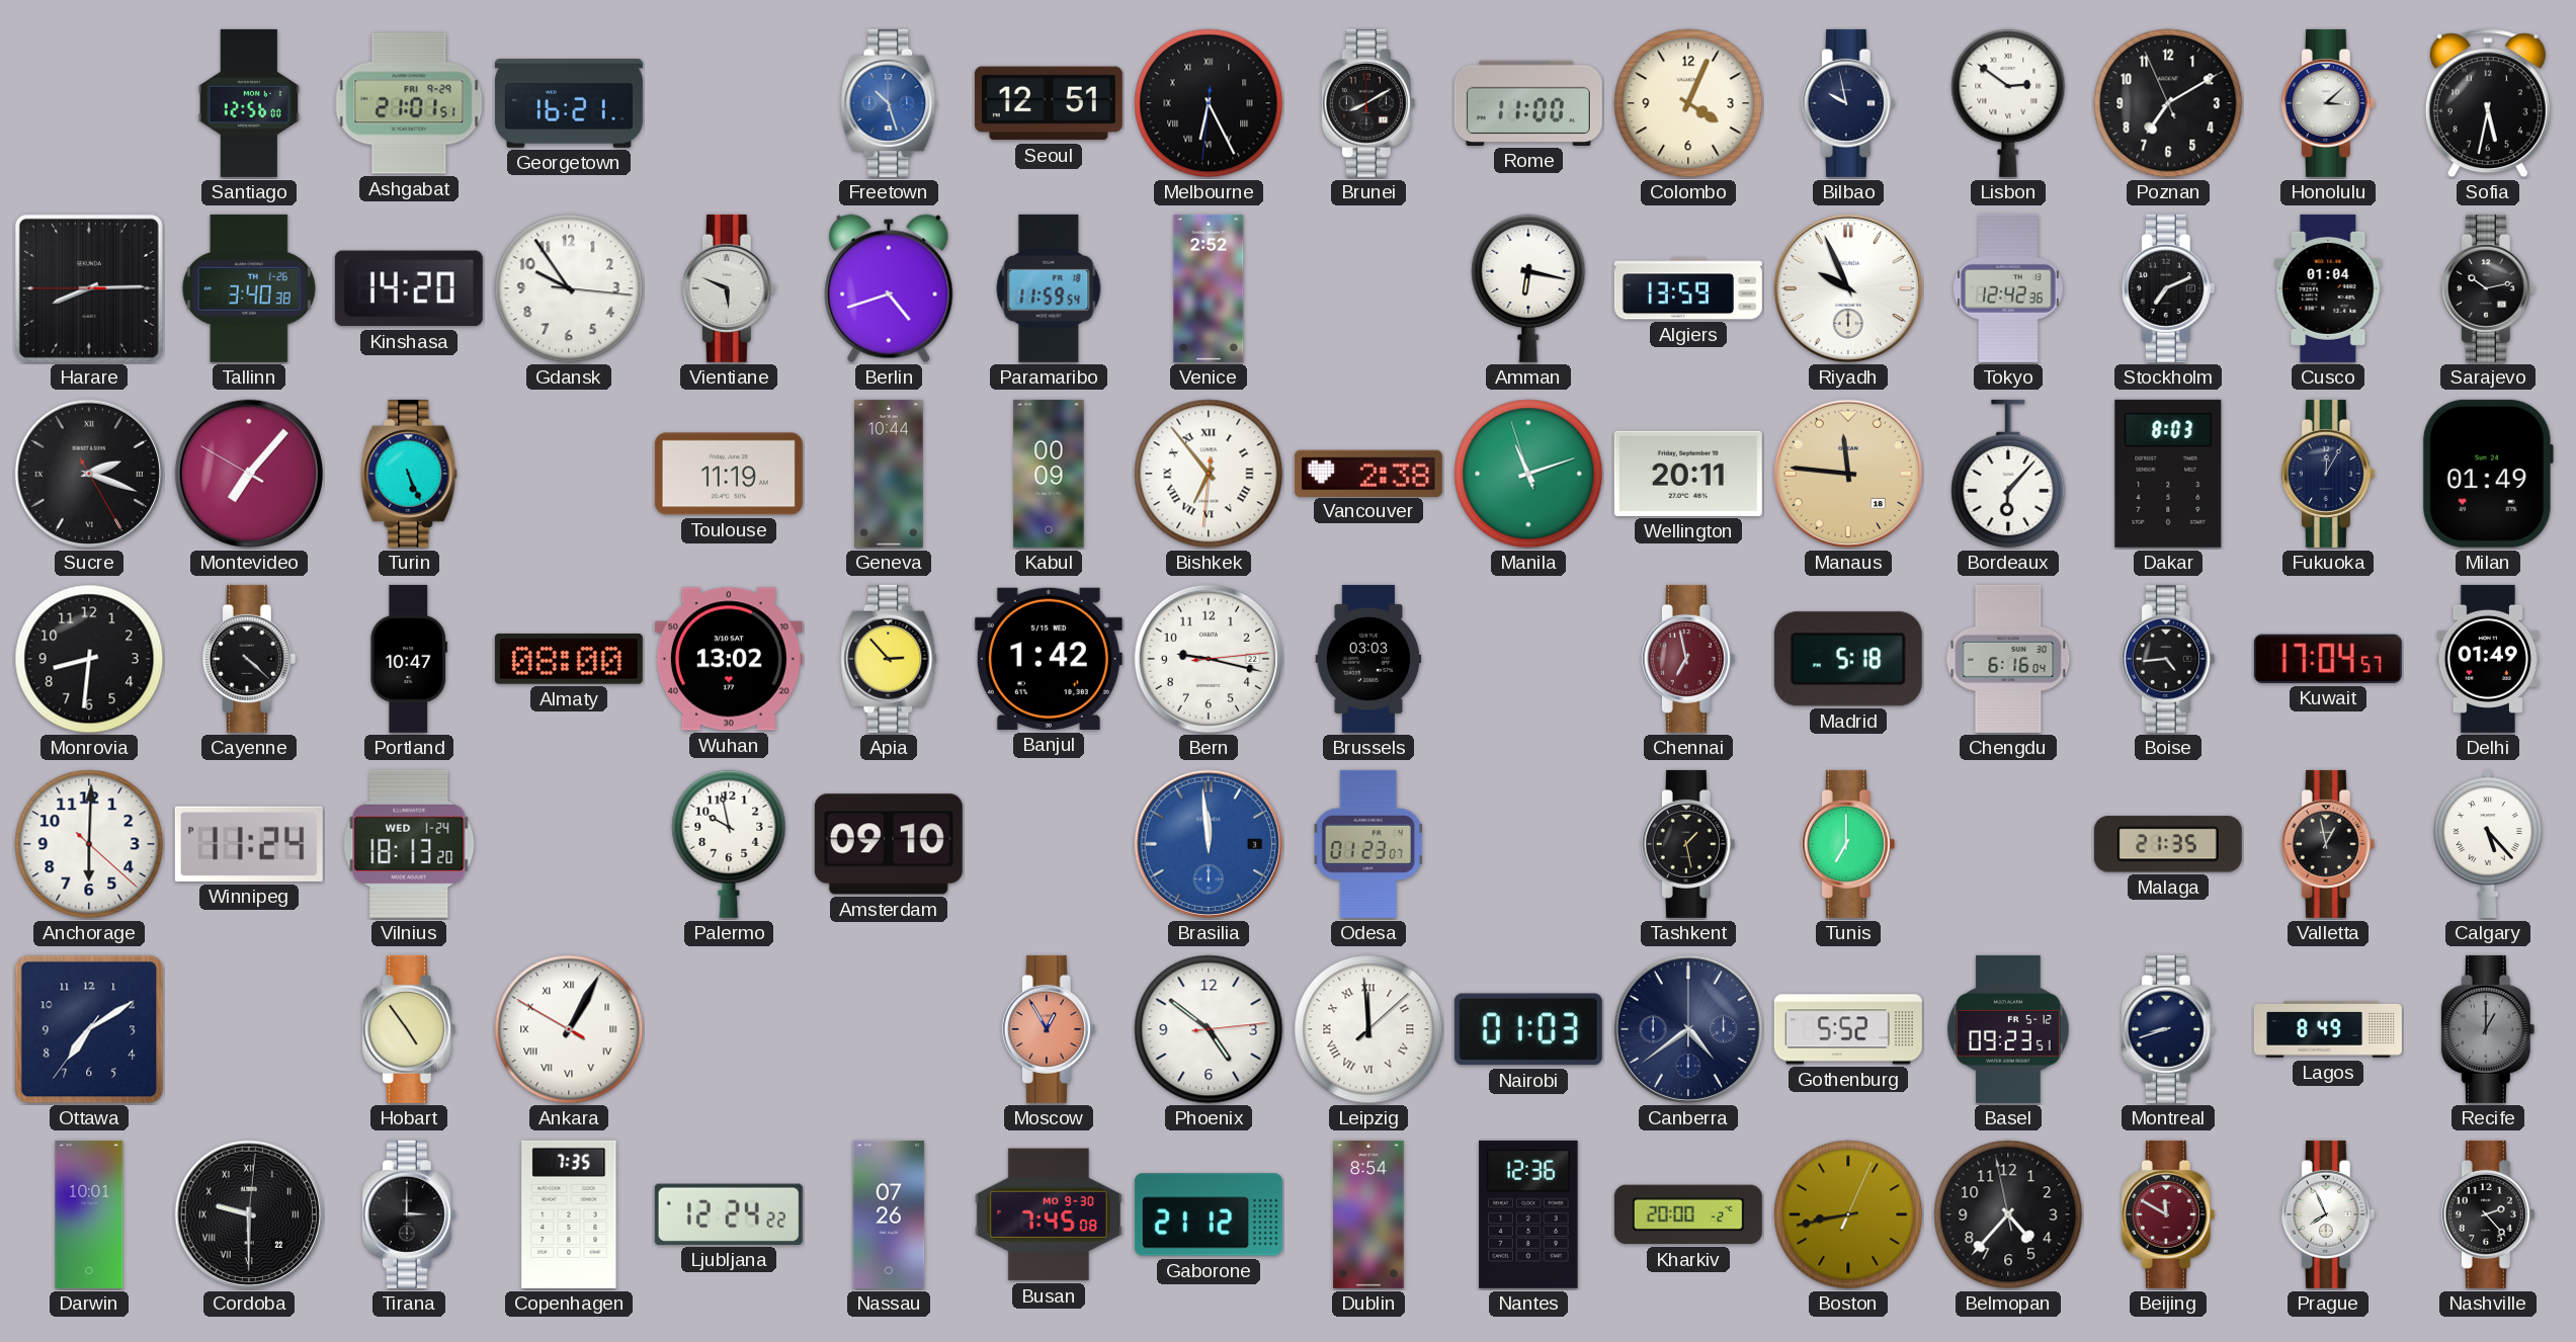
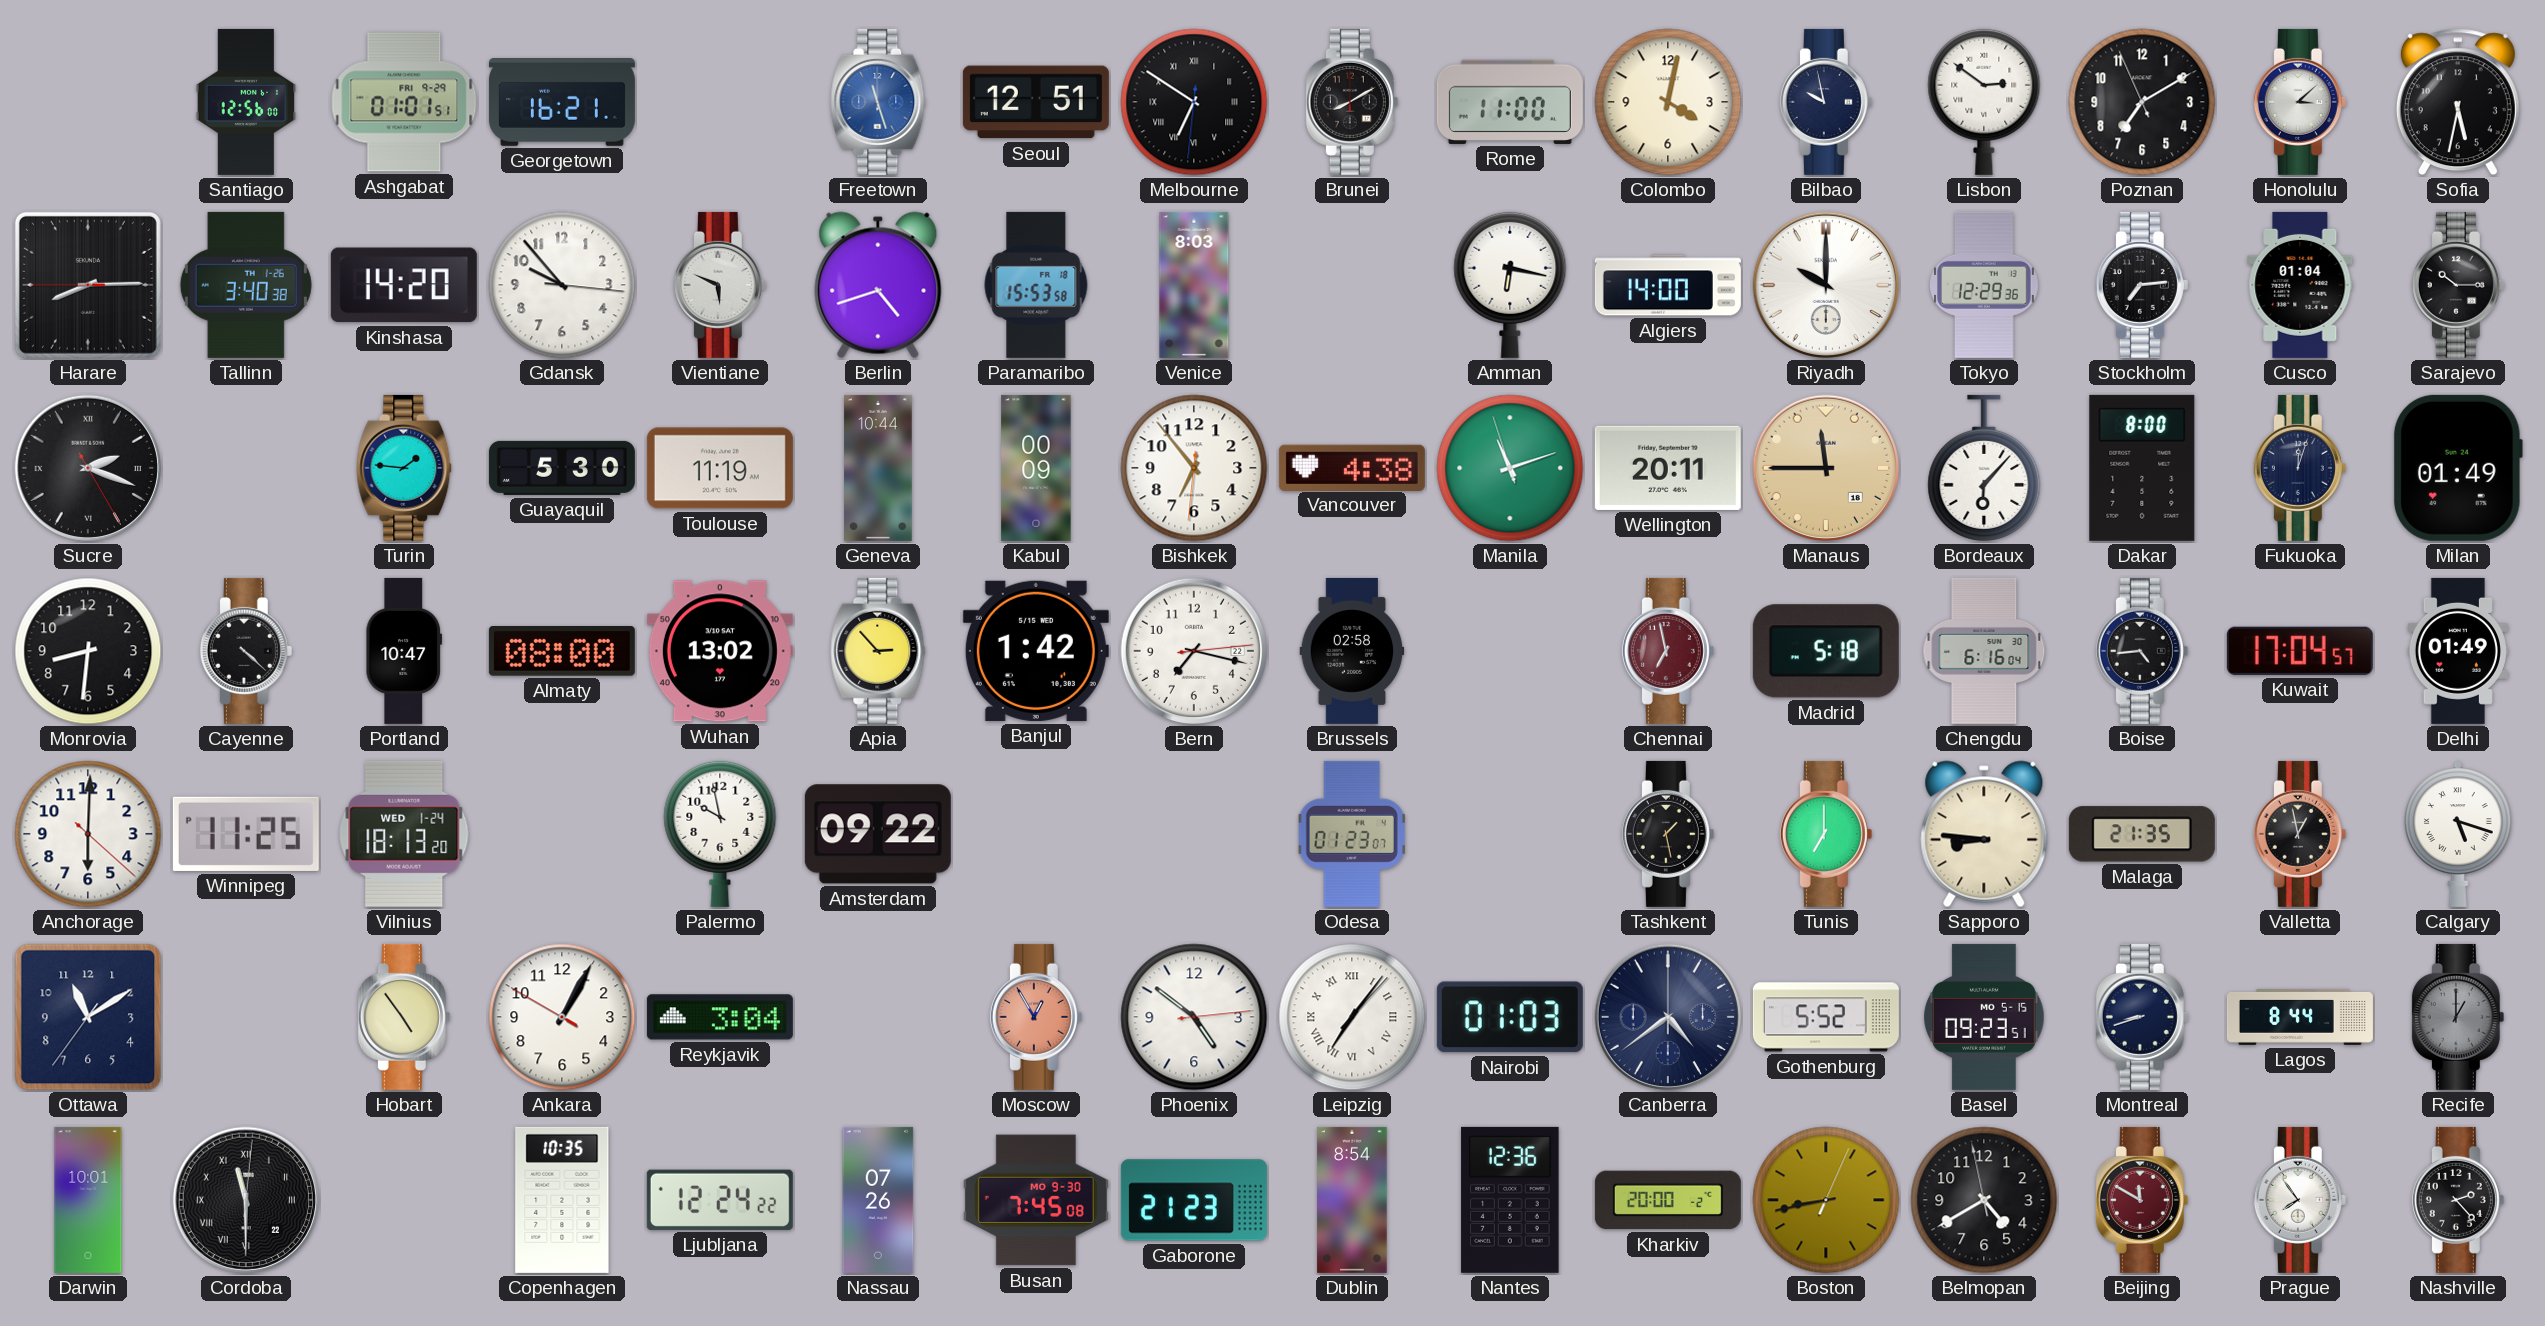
Ashgabat: 21:01 -> 01:01 (404, 102)
Freetown: 10:27 -> 11:27 (878, 102)
Melbourne: 6:25 -> 6:50 (1194, 102)
Colombo: 4:04 -> 4:02 (1668, 102)
Gdansk: 9:54 -> 9:53 (562, 285)
Paramaribo: 11:59 -> 15:53 (1036, 285)
Venice: 2:52 -> 8:03 (1194, 285)
Algiers: 13:59 -> 14:00 (1668, 285)
Riyadh: 9:56 -> 10:00 (1826, 285)
Tokyo: 12:42 -> 12:29 (1984, 285)
Stockholm: 7:11 -> 7:14 (2142, 285)
Sarajevo: 10:13 -> 10:15 (2458, 285)
Montevideo: 7:06 -> none (249, 474)
Turin: 5:26 -> 1:46 (404, 468)
Guayaquil: none -> 5:30 (562, 468)
Bishkek numerals: Roman -> Arabic (1194, 468)
Vancouver: 2:38 -> 4:38 (1352, 467)
Manaus: 11:46 -> 11:45 (1826, 468)
Dakar: 8:03 -> 8:00 (2142, 468)
Fukuoka: 12:05 -> 12:03 (2300, 468)
Bern: 9:17 -> 7:17 (1194, 651)
Brussels: 03:03 -> 02:58 (1352, 651)
Winnipeg: 11:24 -> 11:25 (246, 834)
Amsterdam: 09:10 -> 09:22 (878, 834)
Brasilia: 11:59 -> none (1209, 844)
Sapporo: none -> 8:46 (1984, 834)
Calgary: 5:23 -> 5:18 (2458, 834)
Ottawa: 7:09 -> 11:09 (88, 1017)
Ankara numerals: Roman -> Arabic (562, 1017)
Reykjavik: none -> 3:04 (720, 1017)
Leipzig: 11:59 -> 7:06 (1352, 1017)
Basel date: FR 5-12 -> MO 5-15 (1984, 1017)
Lagos: 8:49 -> 8:44 (2300, 1017)
Cordoba: 9:30 -> 11:30 (246, 1200)
Tirana: 3:00 -> none (409, 1214)
Copenhagen: 7:35 -> 10:35 (562, 1200)
Gaborone: 21:12 -> 21:23 (1194, 1200)
Belmopan: 4:36 -> 4:39 (1984, 1200)
Prague: 7:56 -> 7:54 (2300, 1200)
